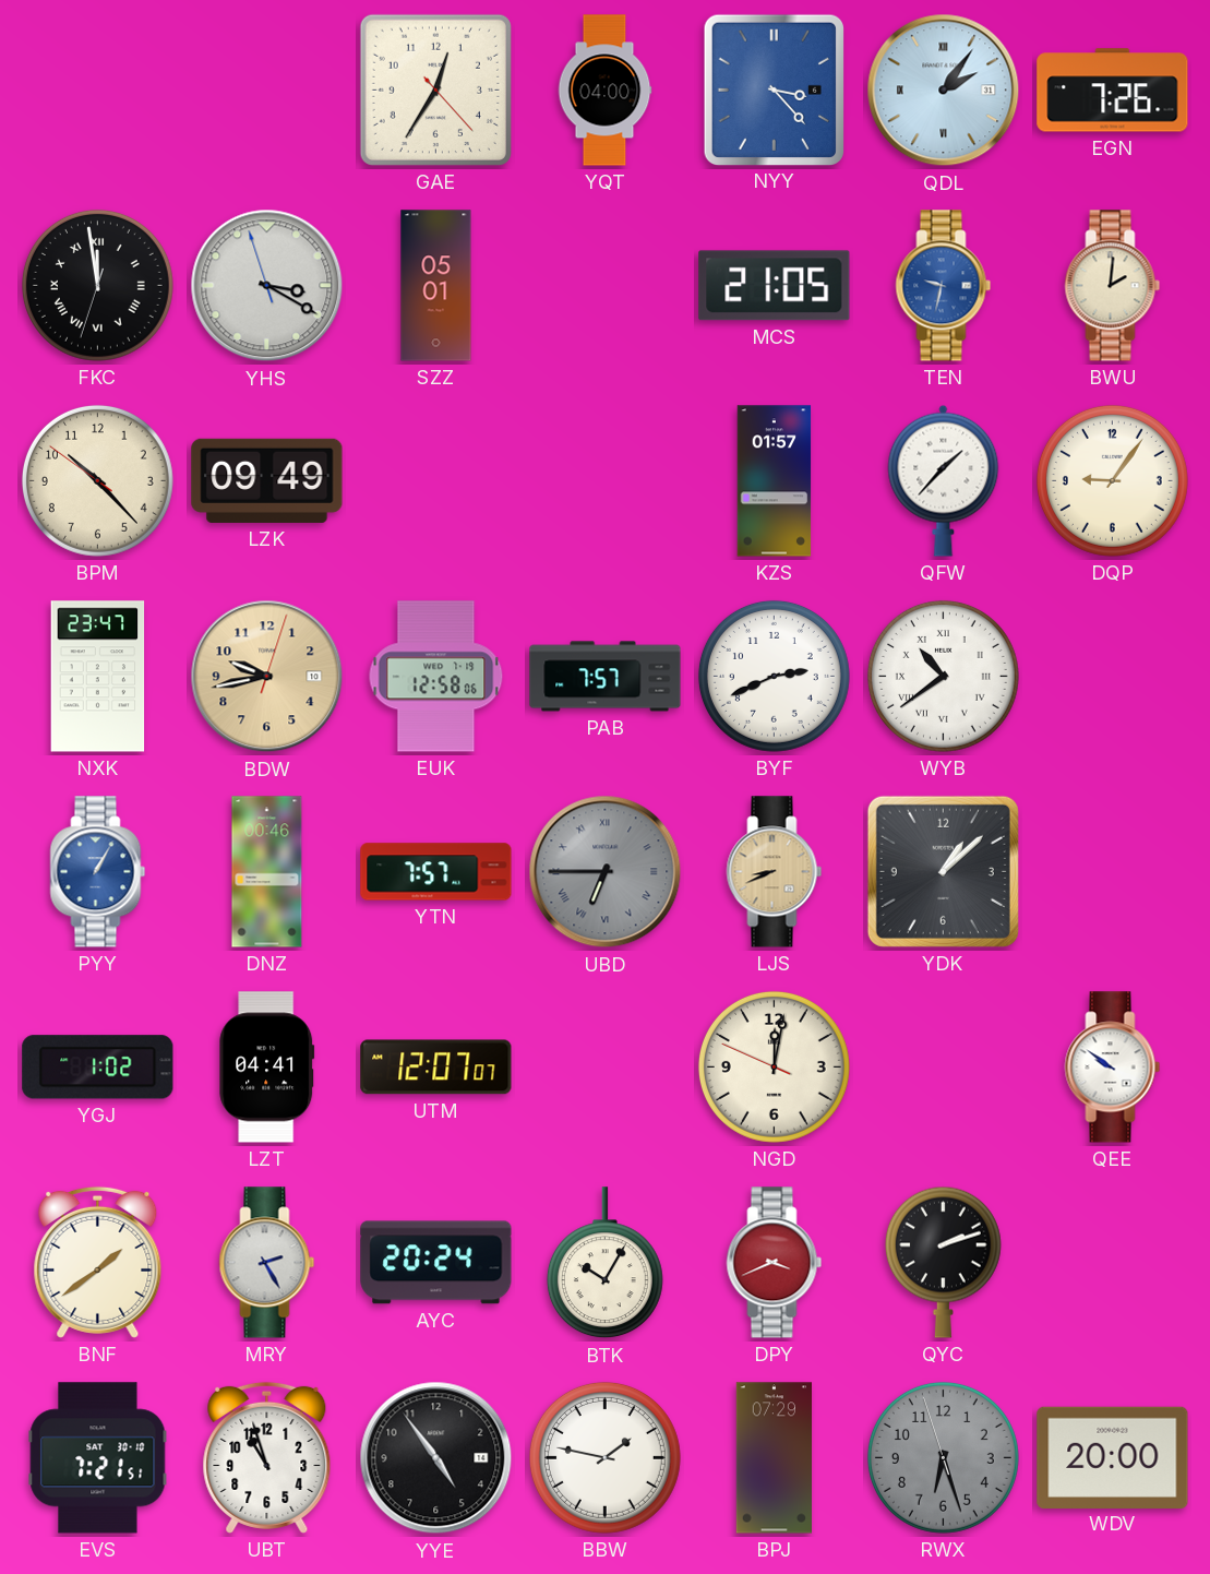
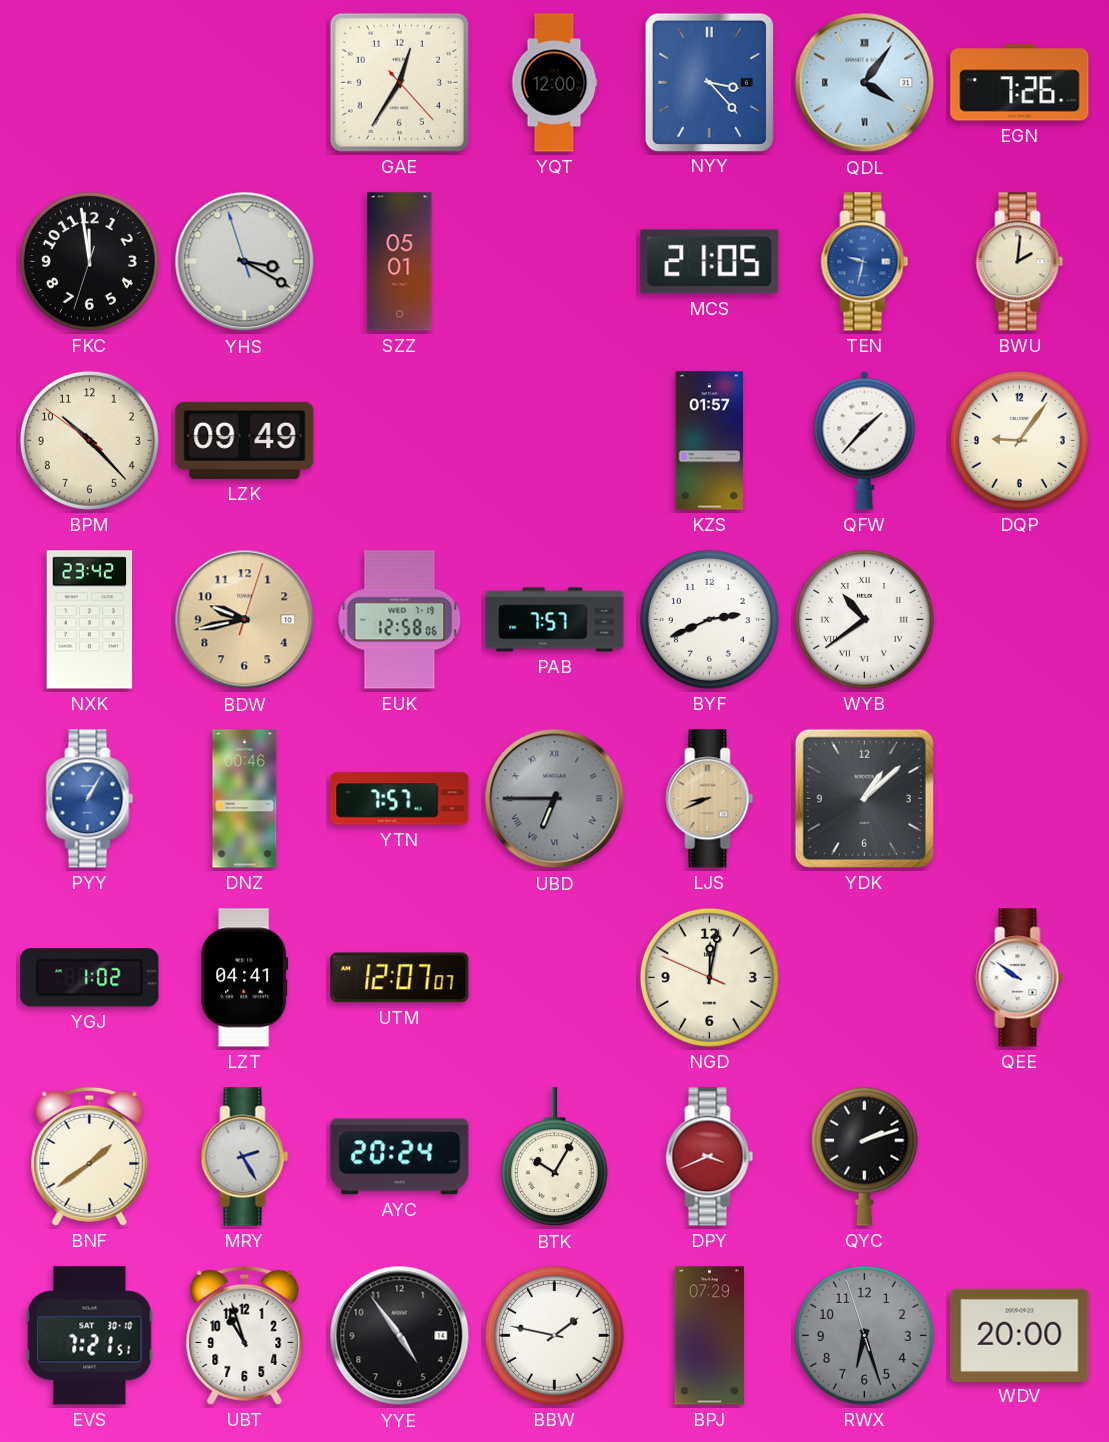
YQT: 04:00 -> 12:00 (554, 83)
QDL: 2:06 -> 4:06 (865, 83)
FKC numerals: Roman -> Arabic (89, 261)
NXK: 23:47 -> 23:42 (90, 620)
